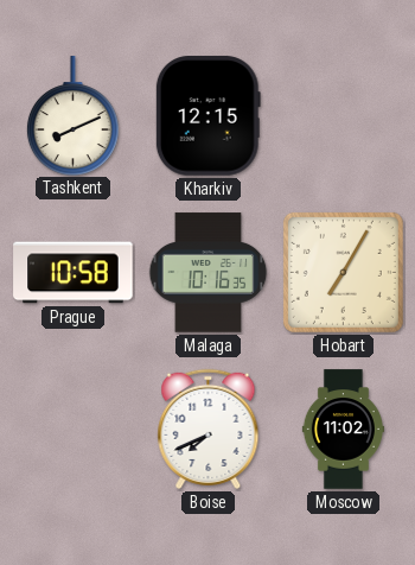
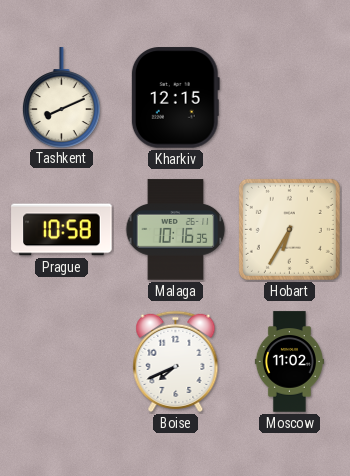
Hobart: 7:05 -> 6:35 (289, 229)
